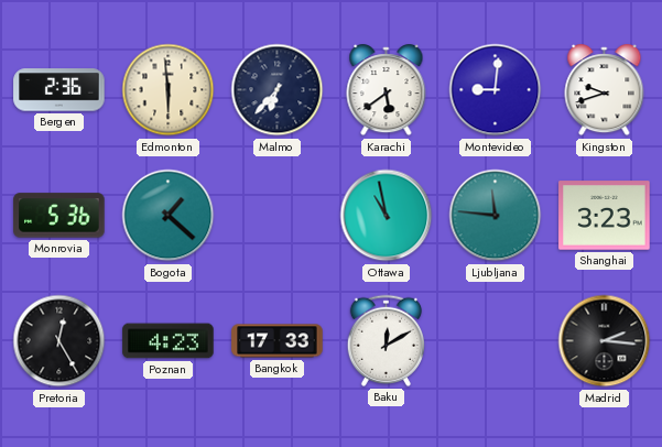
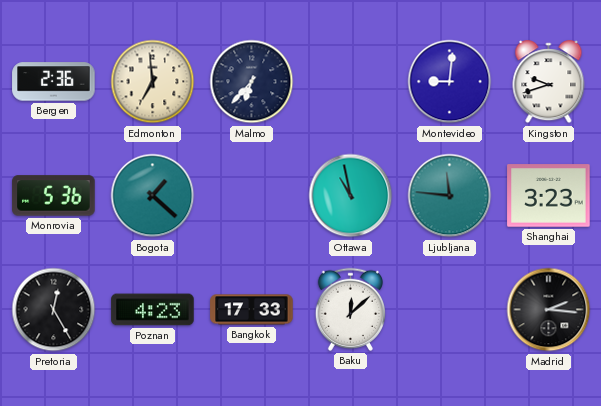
Edmonton: 5:59 -> 6:59 (153, 82)
Karachi: 5:39 -> none (387, 90)
Baku: 12:10 -> 12:08 (350, 309)
